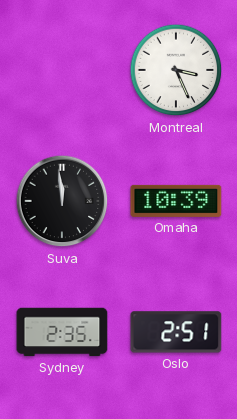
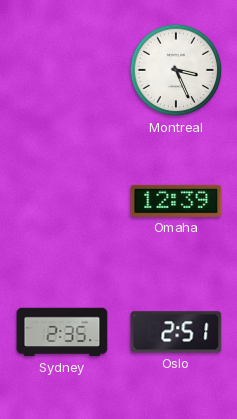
Suva: 11:59 -> none (62, 201)
Omaha: 10:39 -> 12:39 (176, 201)
